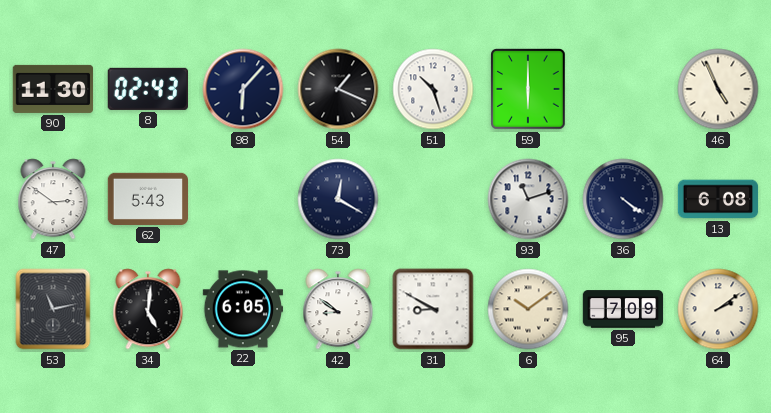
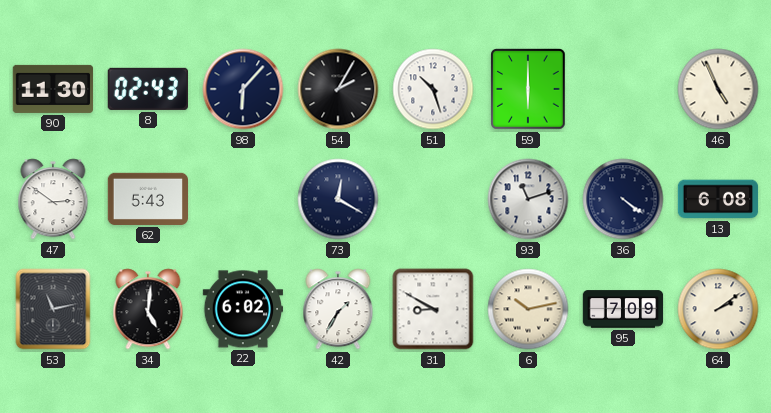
54: 1:19 -> 2:05 (338, 89)
22: 6:05 -> 6:02 (243, 309)
42: 8:51 -> 1:35 (338, 309)
6: 10:09 -> 10:13 (528, 309)
